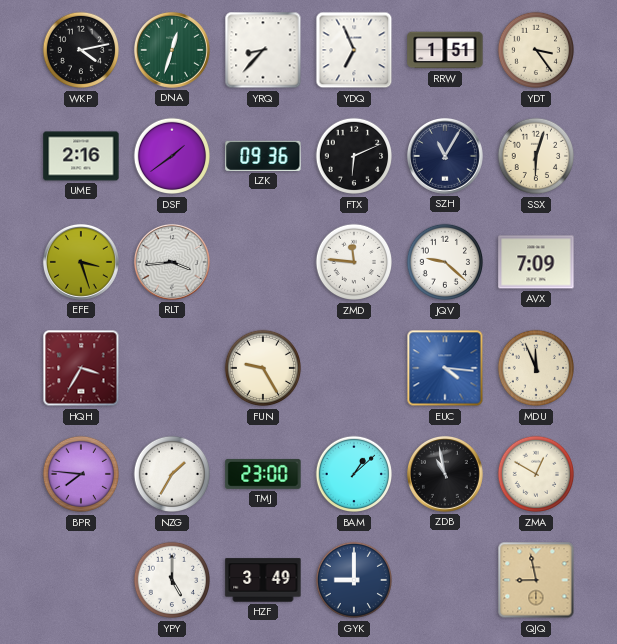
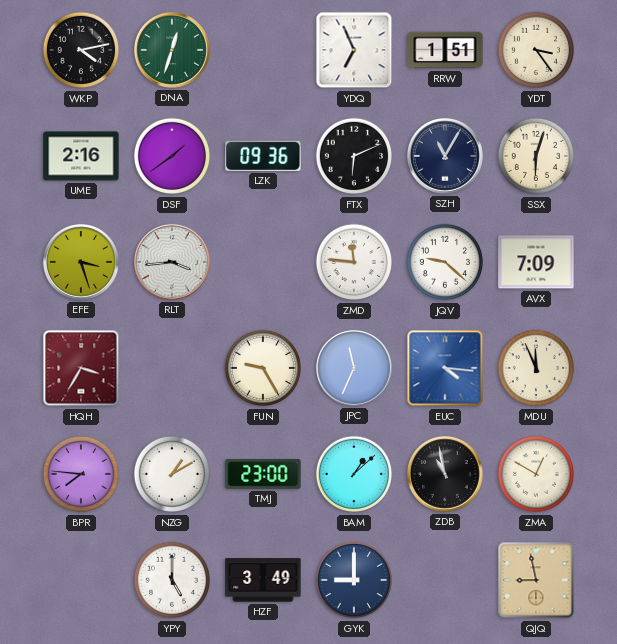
YRQ: 8:37 -> none (263, 50)
JPC: none -> 11:34 (354, 368)
NZG: 1:35 -> 1:10 (172, 474)
